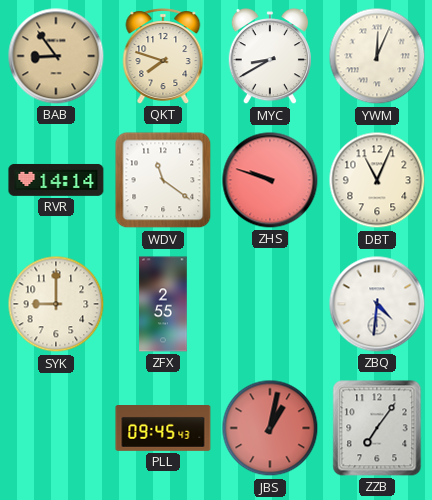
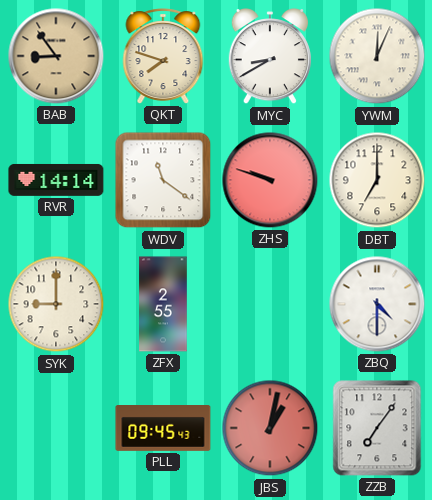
DBT: 11:04 -> 7:00 (377, 180)
ZBQ: 4:31 -> 4:30 (377, 304)
